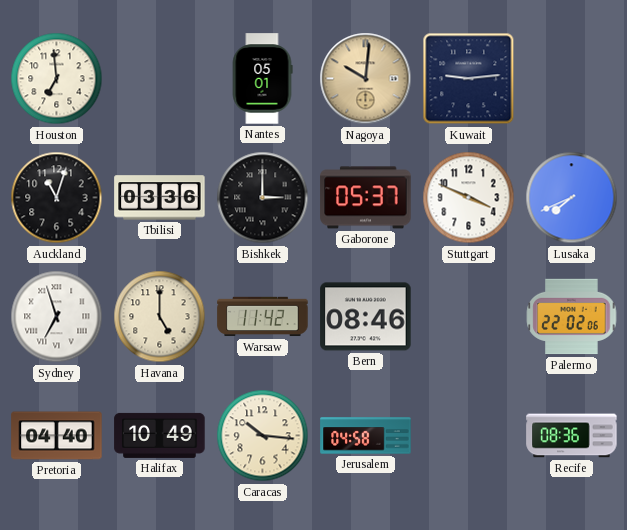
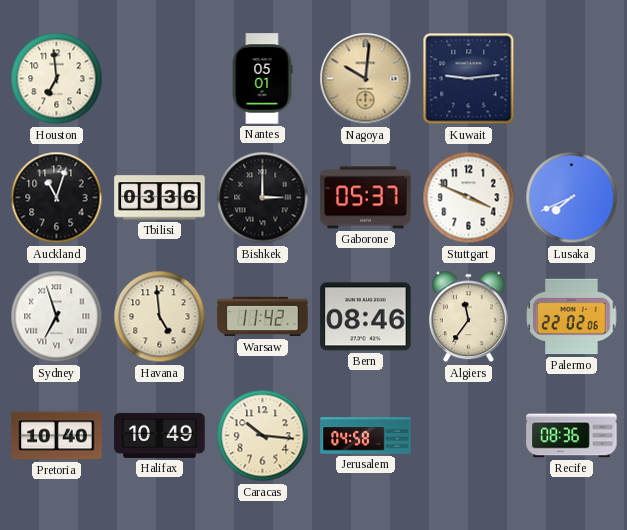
Havana: 5:00 -> 4:59 (160, 317)
Algiers: none -> 11:36 (469, 317)
Pretoria: 04:40 -> 10:40 (57, 436)
